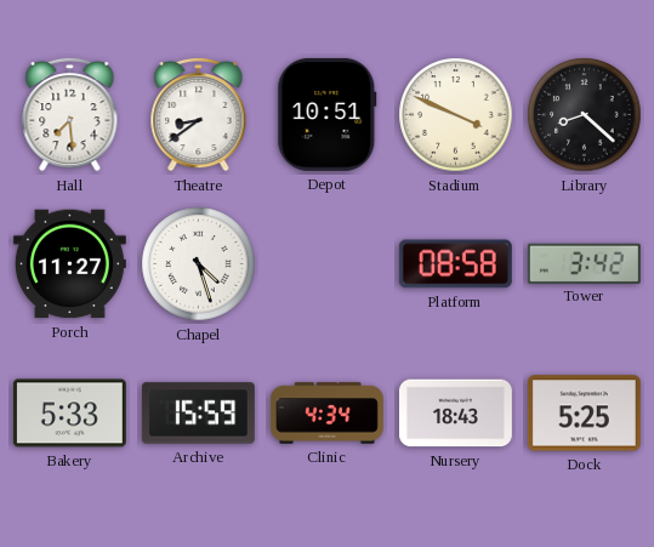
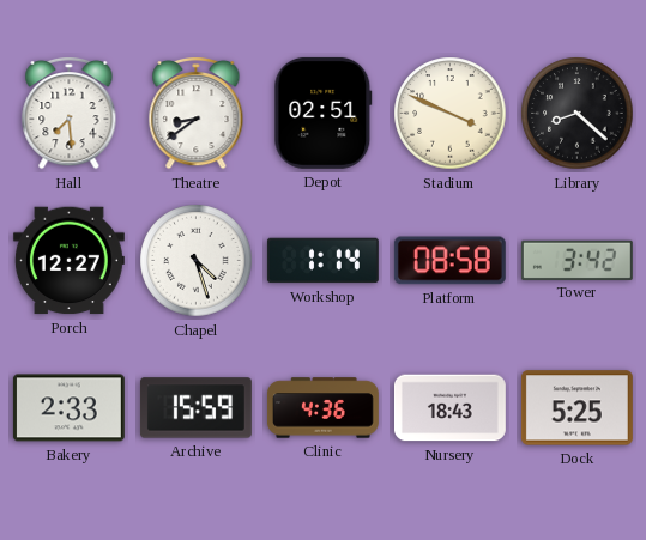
Depot: 10:51 -> 02:51 (324, 113)
Porch: 11:27 -> 12:27 (68, 261)
Workshop: none -> 1:14 (322, 261)
Bakery: 5:33 -> 2:33 (68, 408)
Clinic: 4:34 -> 4:36 (322, 408)
